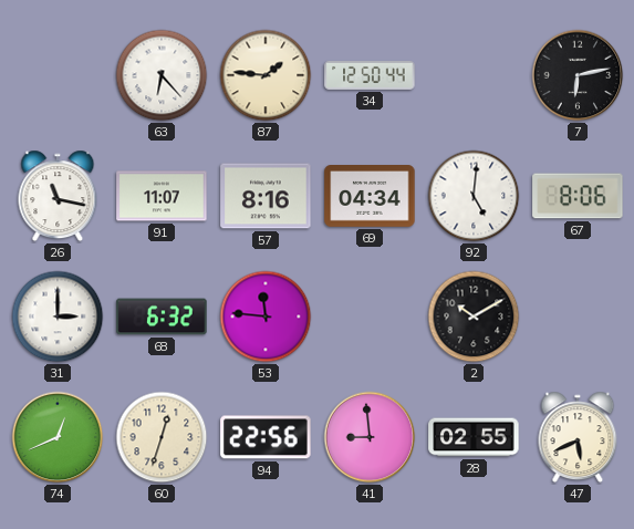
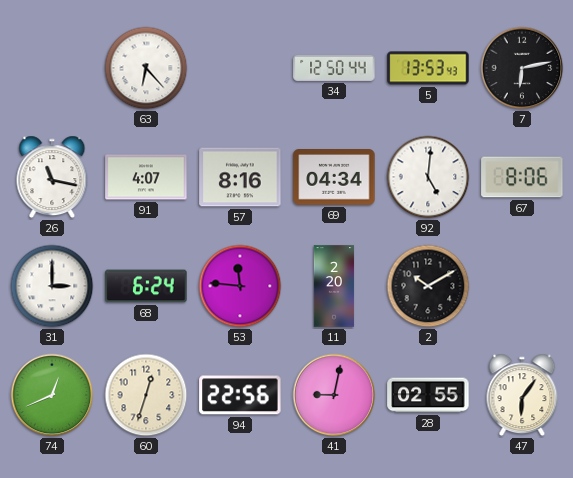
87: 1:46 -> none (266, 75)
5: none -> 13:53 (428, 68)
91: 11:07 -> 4:07 (146, 177)
68: 6:32 -> 6:24 (146, 286)
11: none -> 2:20 (334, 286)
41: 8:59 -> 9:02 (334, 395)
47: 5:41 -> 6:06 (522, 395)
